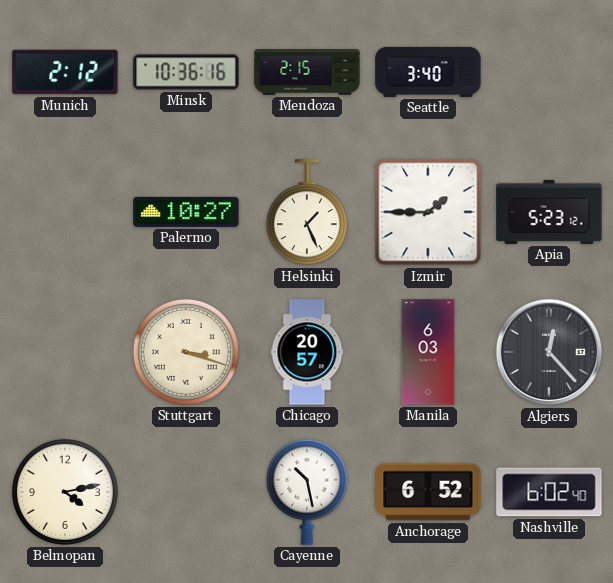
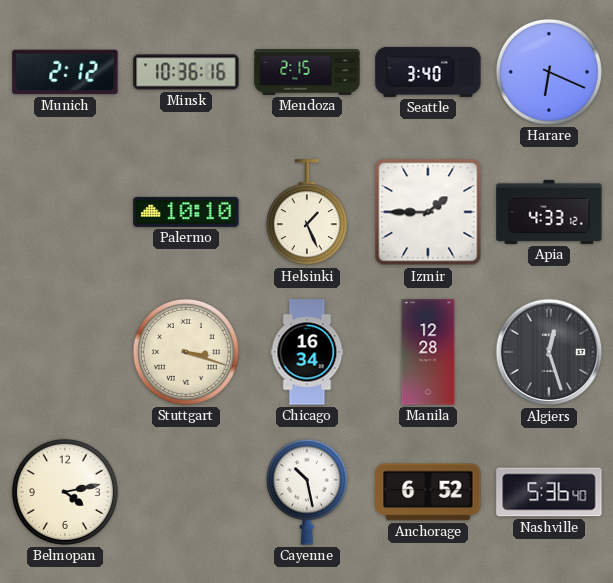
Harare: none -> 6:19 (549, 72)
Palermo: 10:27 -> 10:10 (186, 212)
Apia: 5:23 -> 4:33 (549, 212)
Chicago: 20:57 -> 16:34 (307, 352)
Manila: 6:03 -> 12:28 (428, 352)
Algiers: 12:23 -> 12:27 (549, 352)
Nashville: 6:02 -> 5:36 (549, 492)
